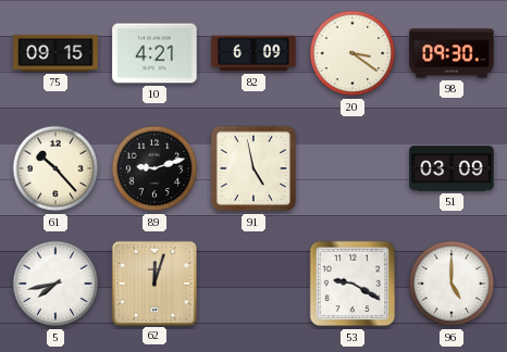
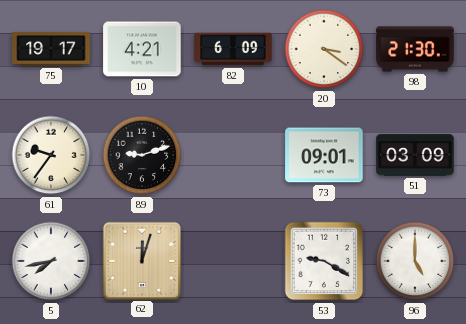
75: 09:15 -> 19:17 (51, 49)
98: 09:30 -> 21:30 (415, 49)
61: 10:23 -> 9:36 (51, 155)
91: 4:58 -> none (253, 168)
73: none -> 09:01 (324, 155)
